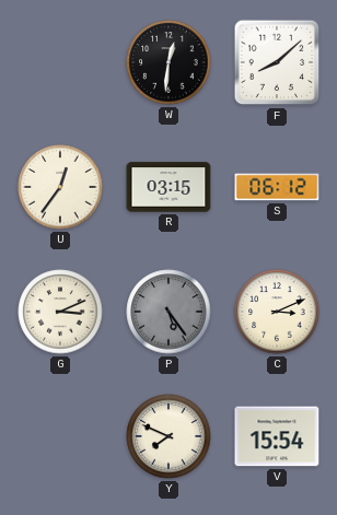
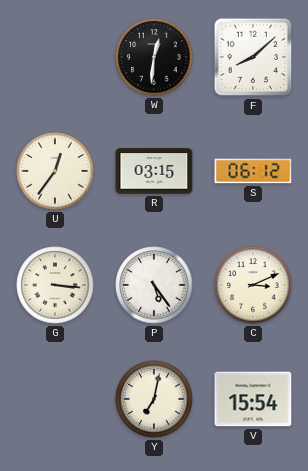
G: 3:11 -> 3:16 (55, 285)
P dial: grey -> white (154, 285)
Y: 7:49 -> 7:02 (154, 399)
